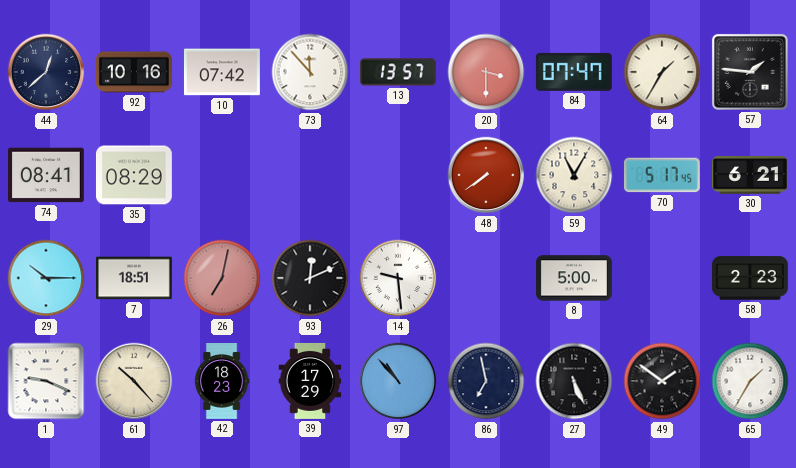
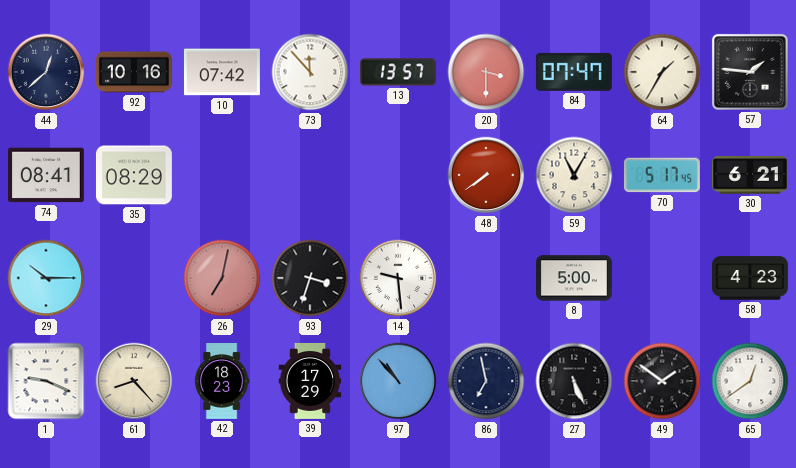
7: 18:51 -> none (134, 278)
93: 12:11 -> 3:33 (310, 278)
58: 2:23 -> 4:23 (750, 278)
61: 10:23 -> 8:23 (134, 381)
65: 1:35 -> 12:39 (750, 381)
